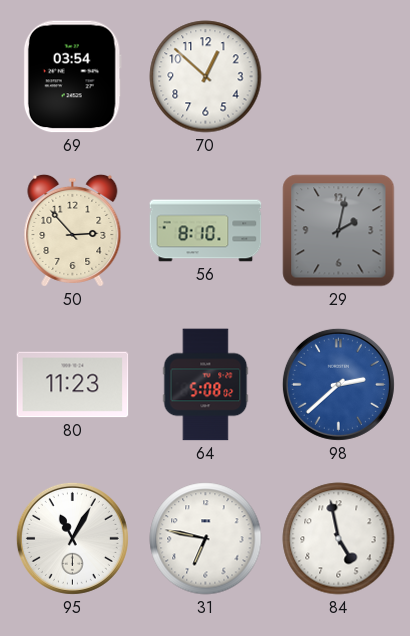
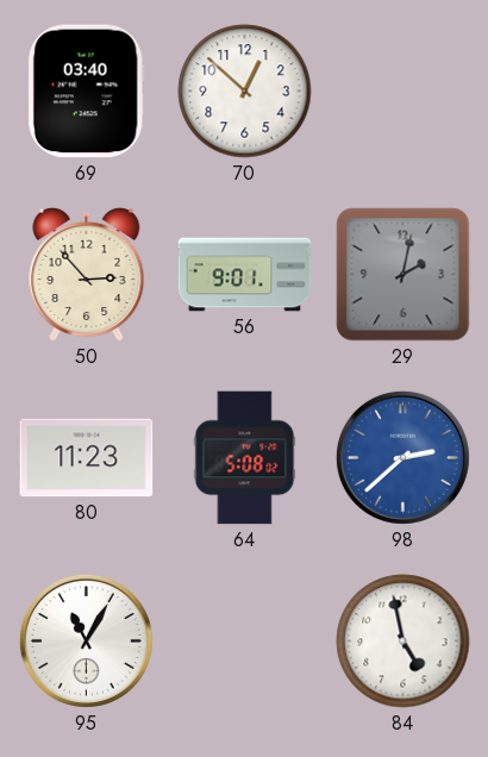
69: 03:54 -> 03:40 (86, 92)
56: 8:10 -> 9:01 (245, 275)
31: 6:47 -> none (206, 539)
